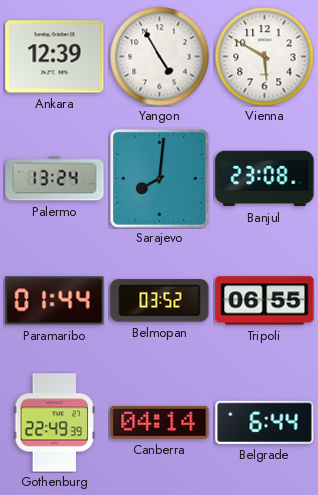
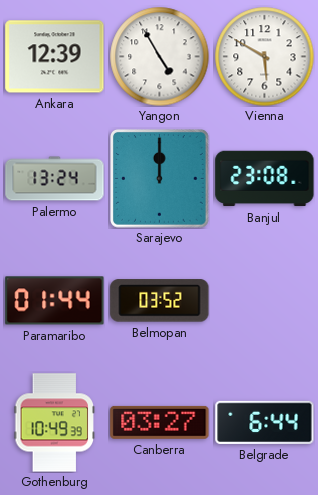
Sarajevo: 8:01 -> 12:00 (160, 179)
Tripoli: 06:55 -> none (265, 301)
Gothenburg: 22:49 -> 10:49 (55, 423)
Canberra: 04:14 -> 03:27 (160, 422)
